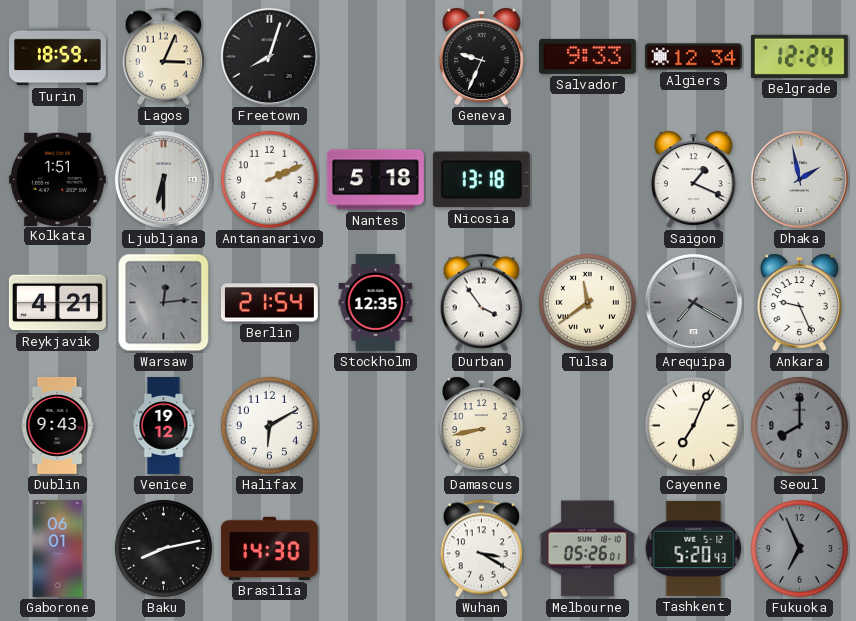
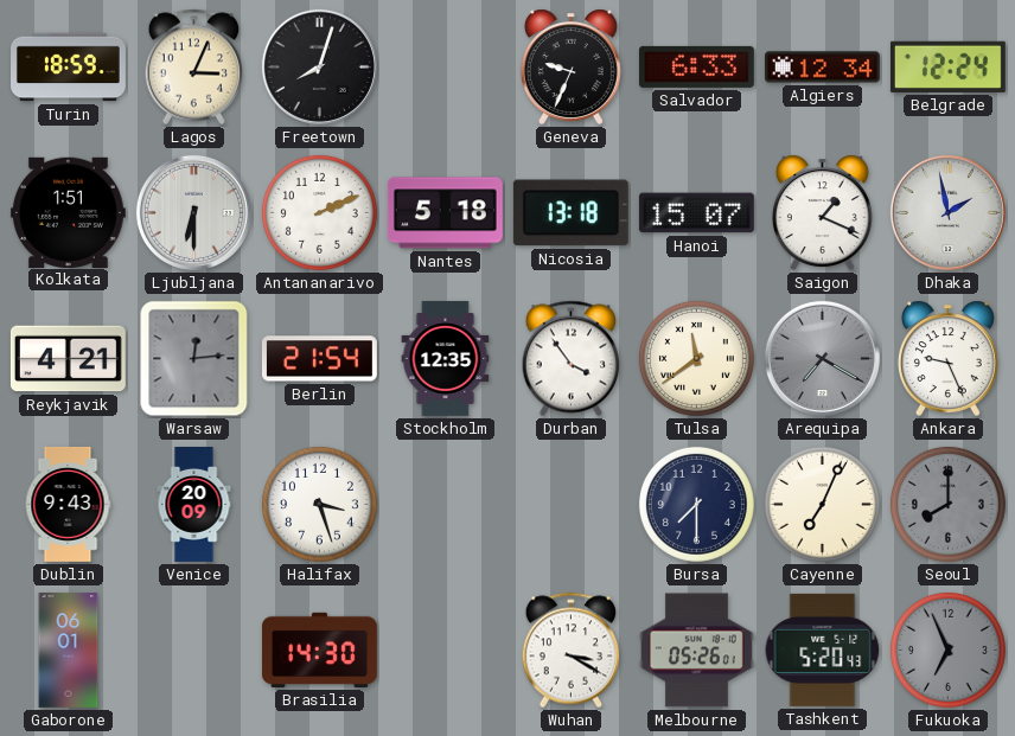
Salvador: 9:33 -> 6:33 (696, 66)
Hanoi: none -> 15:07 (696, 213)
Venice: 19:12 -> 20:09 (194, 505)
Halifax: 6:10 -> 3:27 (319, 504)
Damascus: 8:43 -> none (481, 425)
Bursa: none -> 7:30 (696, 504)
Baku: 8:13 -> none (163, 548)
